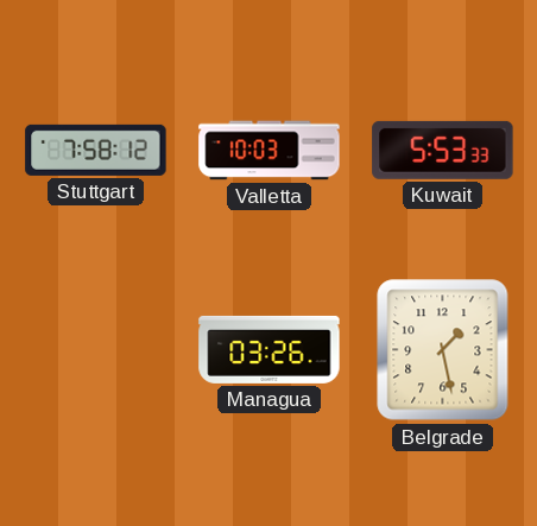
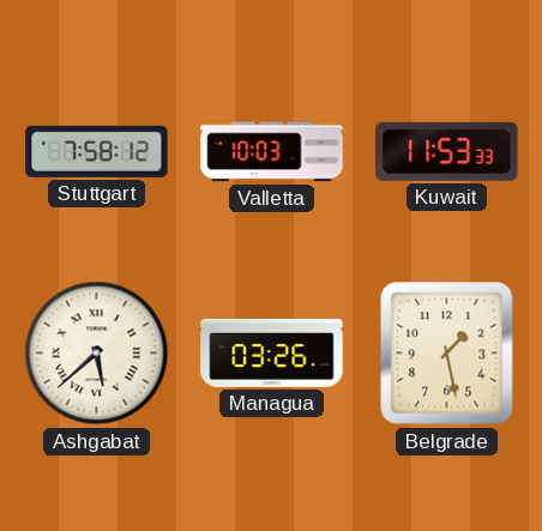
Kuwait: 5:53 -> 11:53 (447, 151)
Ashgabat: none -> 5:38 (97, 354)
